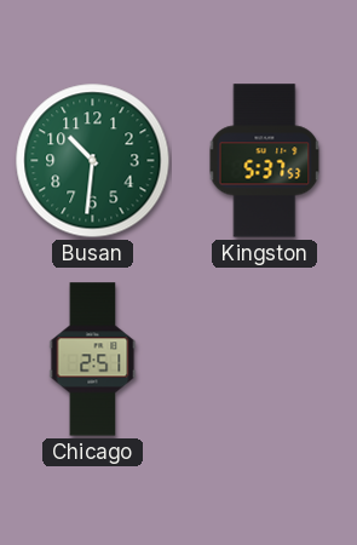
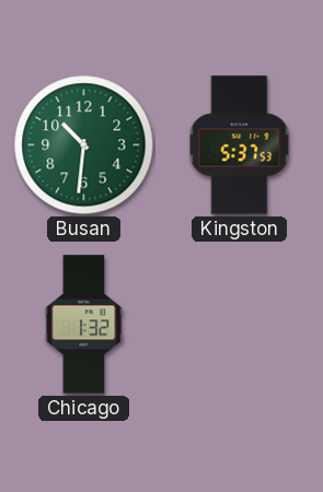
Chicago: 2:51 -> 1:32 (84, 325)
